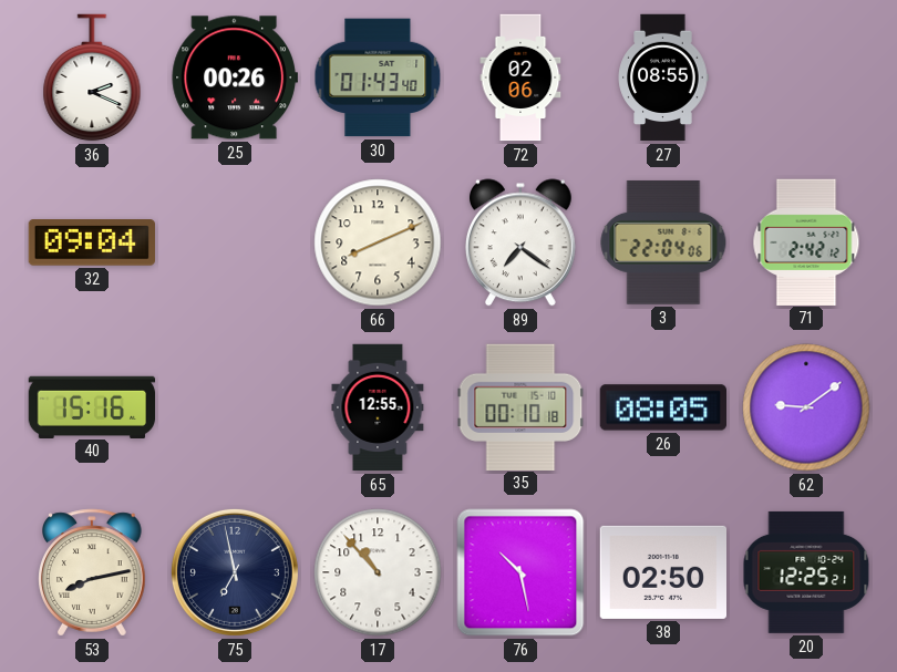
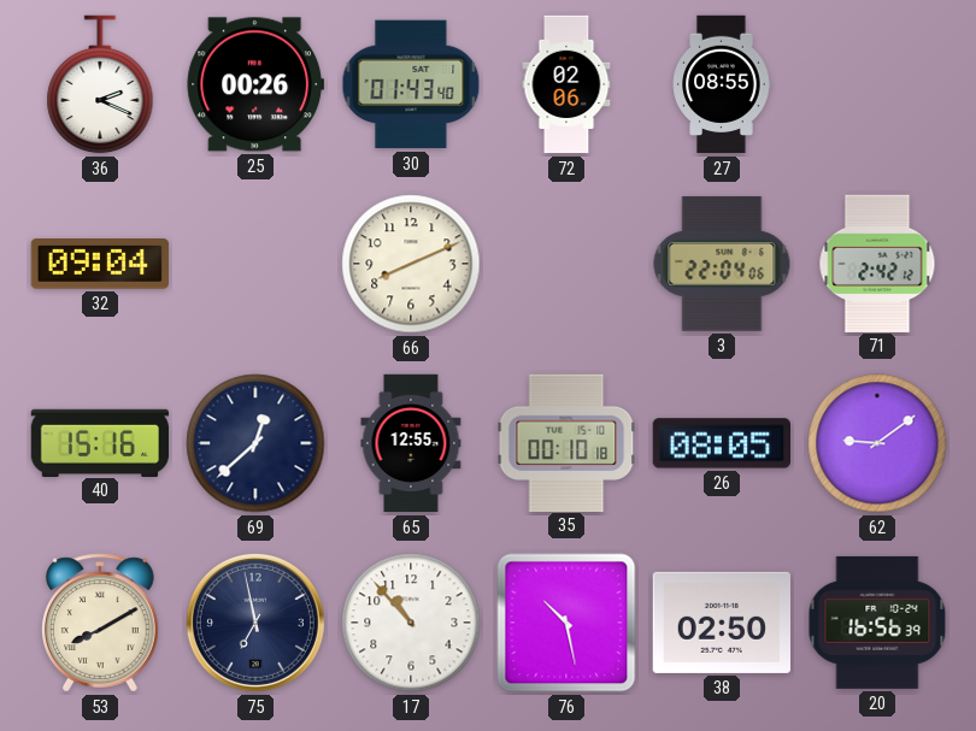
89: 7:21 -> none (520, 242)
69: none -> 12:38 (255, 443)
53: 8:13 -> 8:10 (101, 623)
20: 12:25 -> 16:56 (877, 623)
